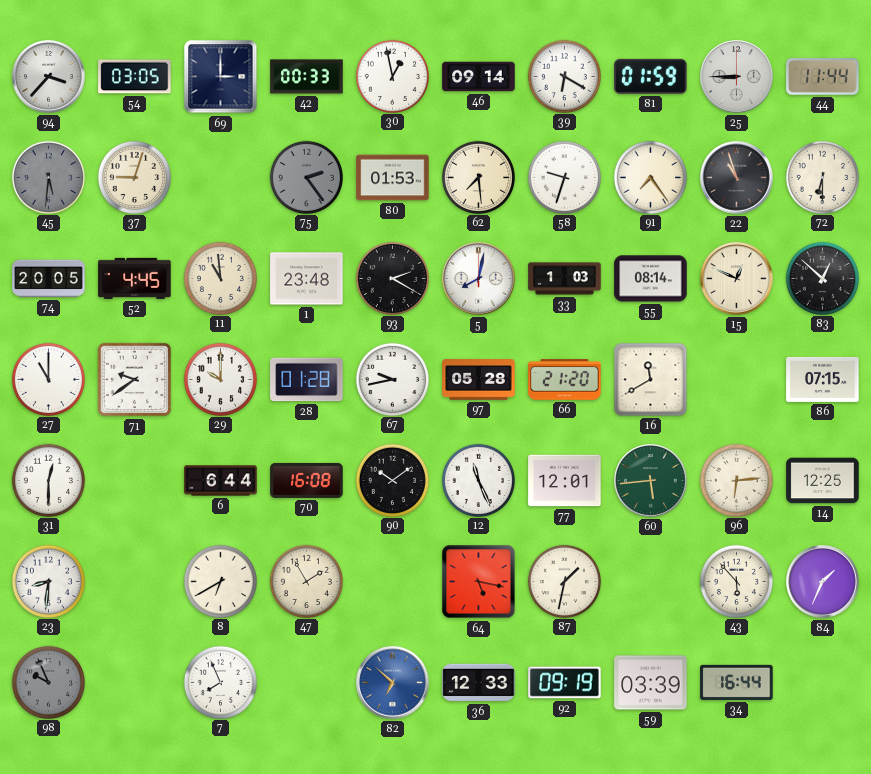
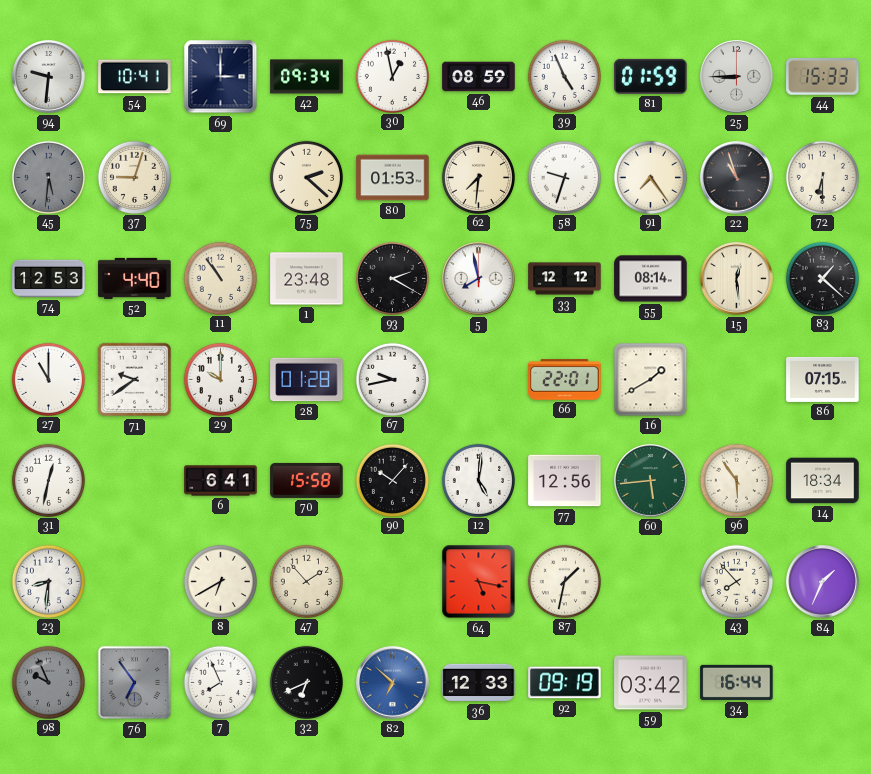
94: 3:37 -> 9:31 (49, 77)
54: 03:05 -> 10:41 (135, 77)
42: 00:33 -> 09:34 (307, 77)
46: 09:14 -> 08:59 (479, 77)
39: 6:20 -> 4:56 (564, 76)
44: 11:44 -> 15:33 (823, 76)
75: 2:24 -> 2:22 (306, 177)
75 dial: grey -> cream (306, 177)
62: 7:29 -> 7:31 (478, 177)
74: 20:05 -> 12:53 (49, 279)
52: 4:45 -> 4:40 (135, 278)
11: 10:59 -> 10:54 (220, 278)
5: 8:02 -> 7:58 (479, 279)
33: 1:03 -> 12:12 (565, 279)
15: 12:49 -> 12:29 (737, 279)
83: 12:52 -> 1:22 (822, 278)
97: 05:28 -> none (479, 380)
66: 21:20 -> 22:01 (565, 380)
16: 11:40 -> 1:40 (651, 380)
31: 12:30 -> 12:32 (48, 480)
6: 6:44 -> 6:41 (221, 481)
70: 16:08 -> 15:58 (307, 480)
90: 10:09 -> 10:07 (392, 480)
12: 11:26 -> 5:01 (478, 480)
77: 12:01 -> 12:56 (565, 481)
96: 6:14 -> 5:54 (736, 480)
14: 12:25 -> 18:34 (823, 481)
47: 1:55 -> 1:53 (306, 581)
43: 5:53 -> 7:53 (736, 581)
76: none -> 6:54 (135, 683)
32: none -> 6:41 (306, 682)
59: 03:39 -> 03:42 (651, 683)
